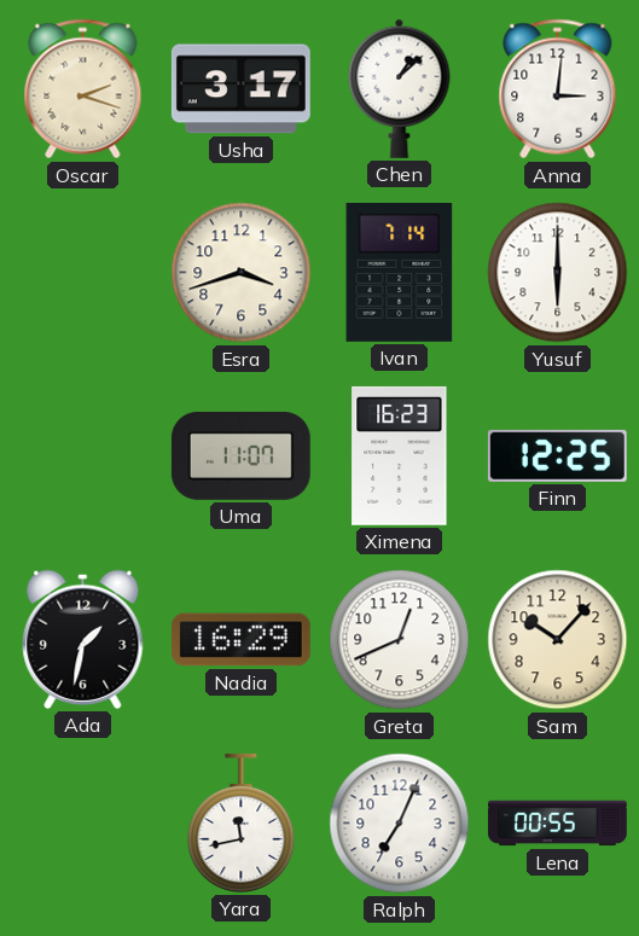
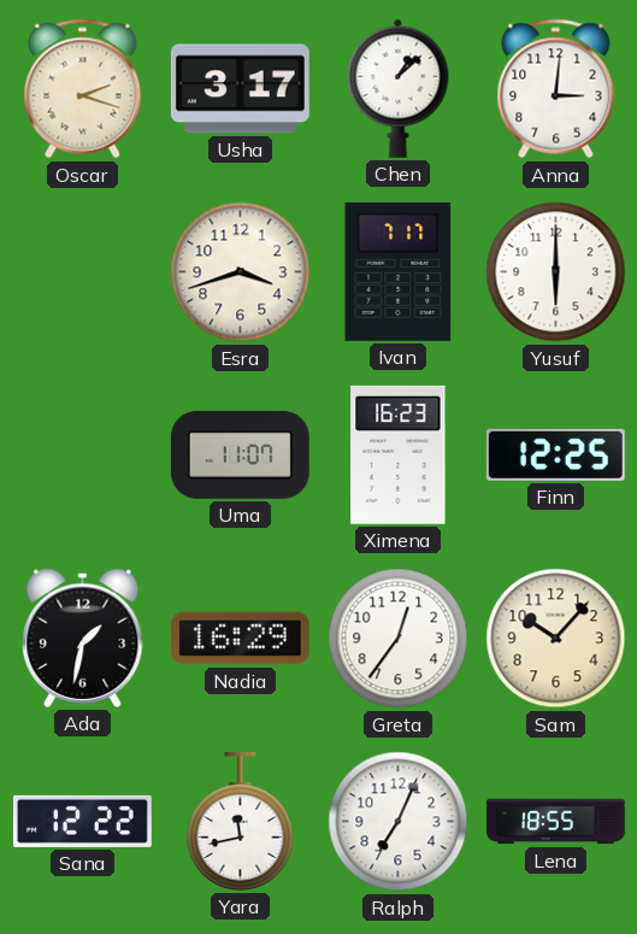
Ivan: 7:14 -> 7:17 (399, 271)
Greta: 12:41 -> 12:36 (399, 639)
Sana: none -> 12:22 (82, 821)
Lena: 00:55 -> 18:55 (556, 822)
